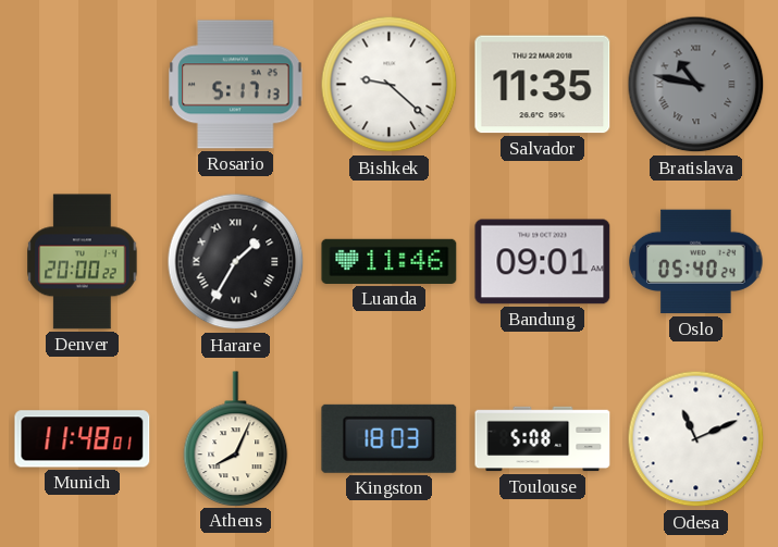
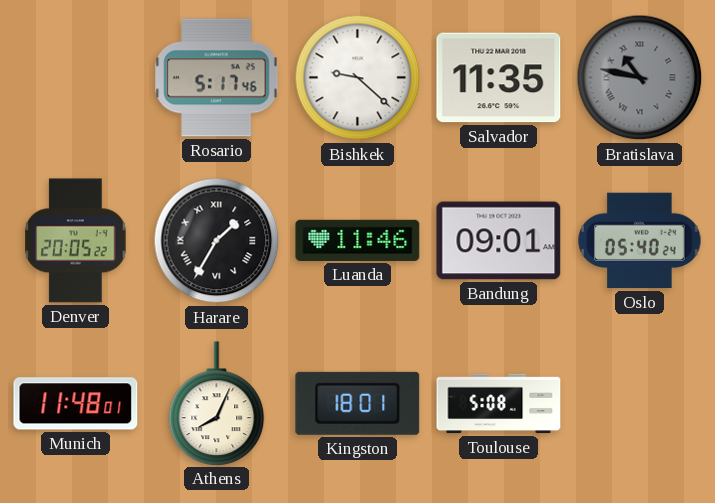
Rosario: 5:17:13 -> 5:17:46 (217, 78)
Denver: 20:00 -> 20:05 (76, 241)
Kingston: 18:03 -> 18:01 (358, 403)
Odesa: 11:11 -> none (696, 439)
